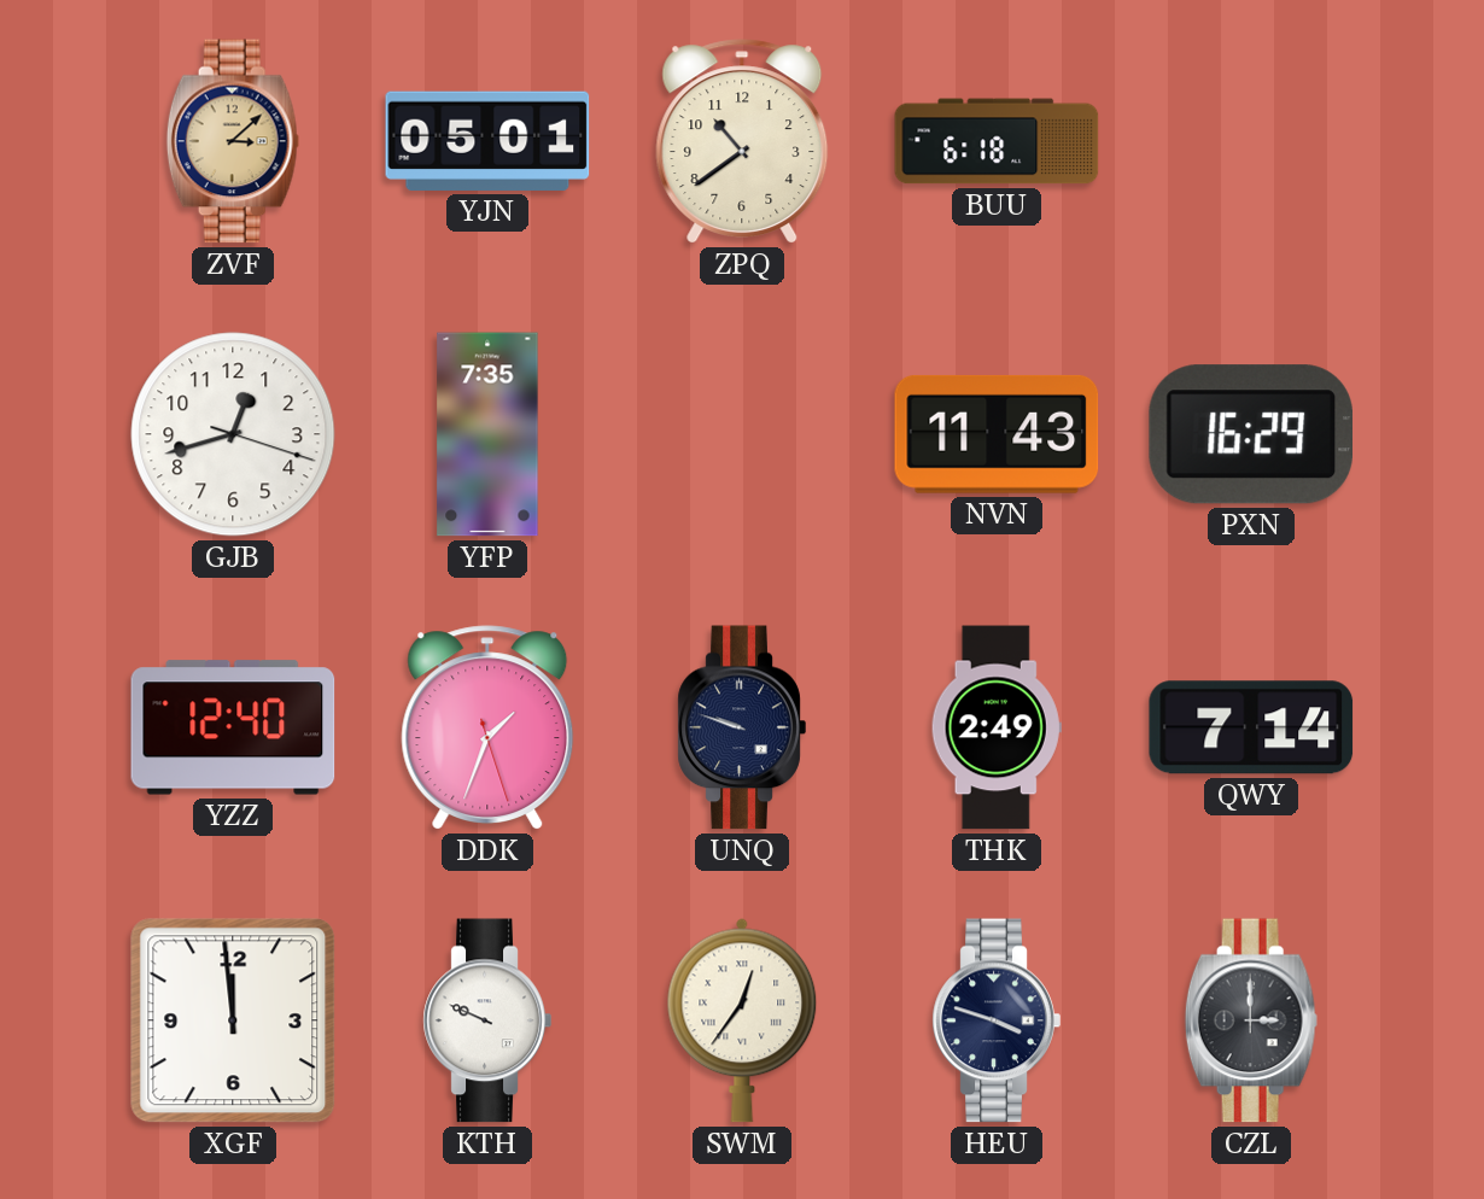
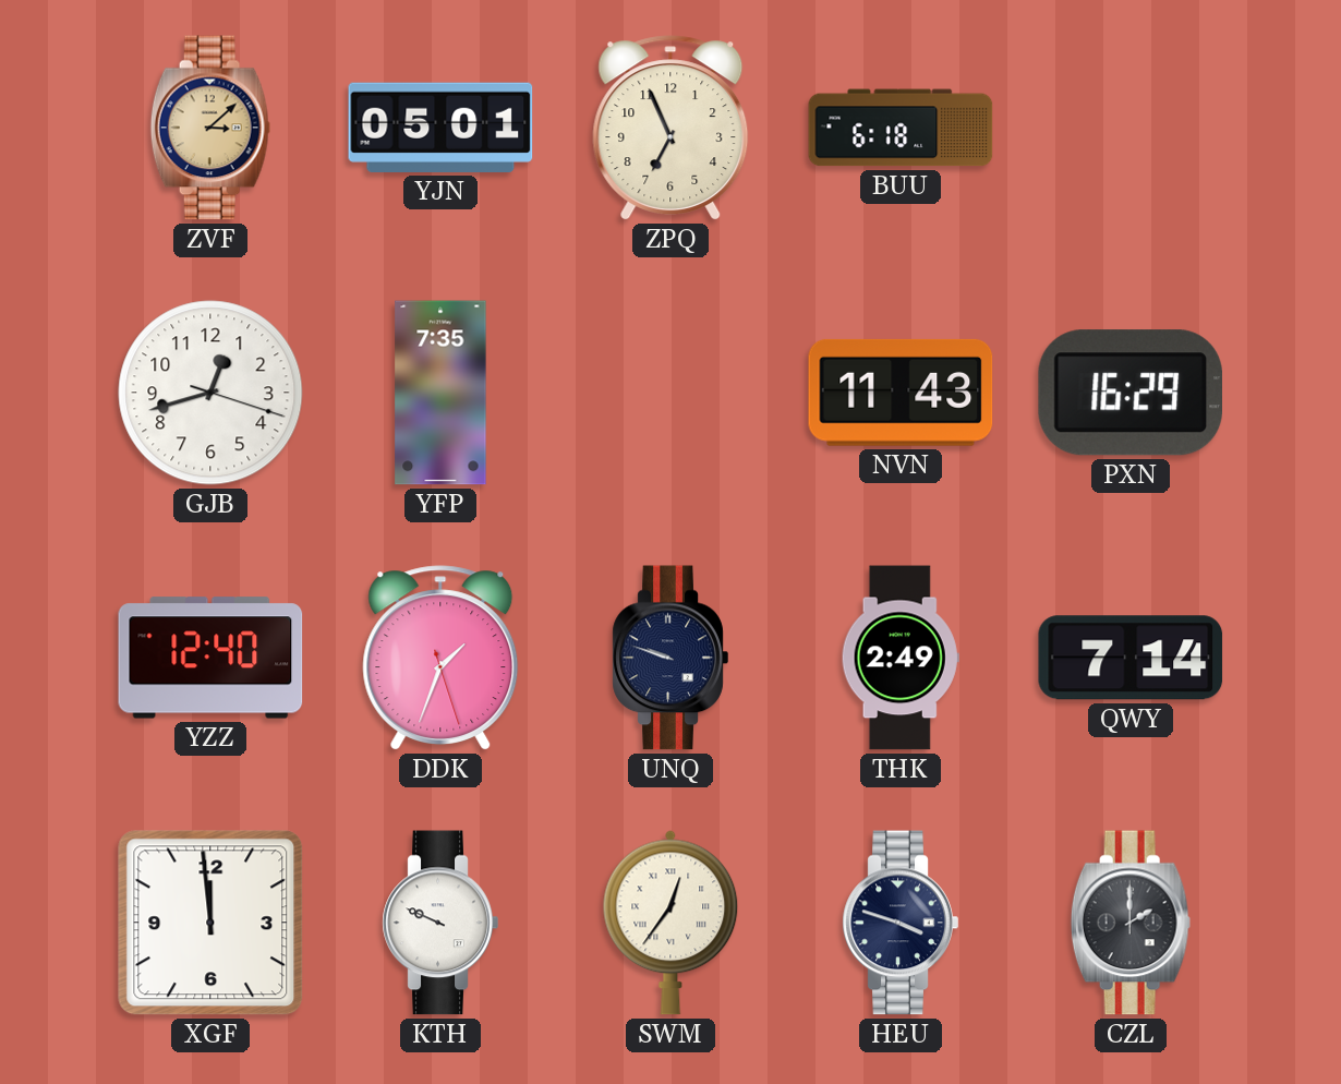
ZPQ: 10:39 -> 6:56 (670, 128)
CZL: 3:00 -> 2:00 (1131, 923)
